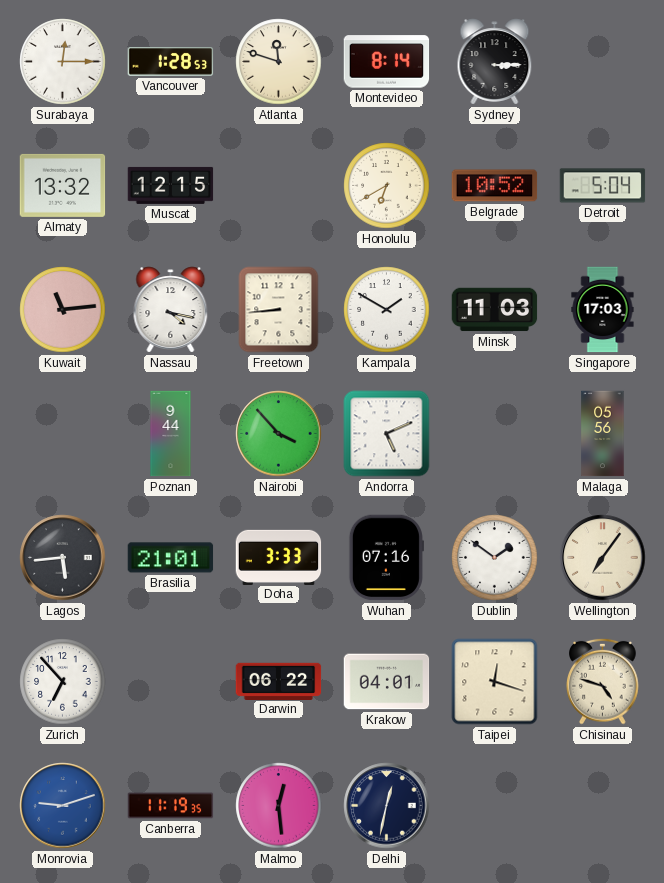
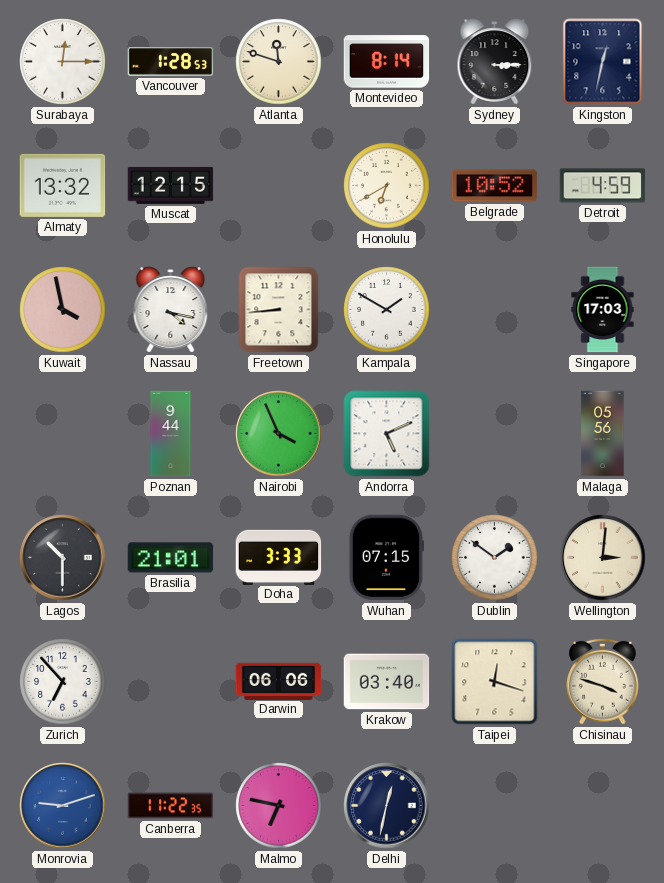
Kingston: none -> 12:32 (603, 62)
Detroit: 5:04 -> 4:59 (603, 186)
Kuwait: 11:14 -> 3:58 (63, 310)
Minsk: 11:03 -> none (495, 310)
Nairobi: 3:53 -> 3:56 (279, 434)
Lagos: 5:44 -> 10:30 (63, 558)
Wuhan: 07:16 -> 07:15 (386, 558)
Wellington: 7:06 -> 3:01 (603, 558)
Darwin: 06:22 -> 06:06 (279, 681)
Krakow: 04:01 -> 03:40 (387, 682)
Chisinau: 4:48 -> 3:48 (603, 681)
Canberra: 11:19 -> 11:22 (171, 806)
Malmo: 12:29 -> 6:47 (279, 806)
